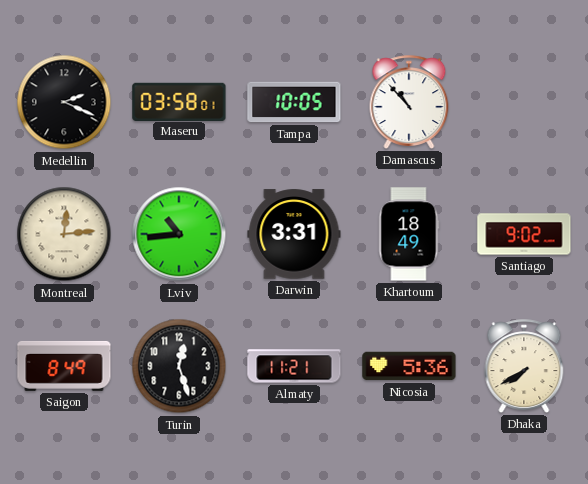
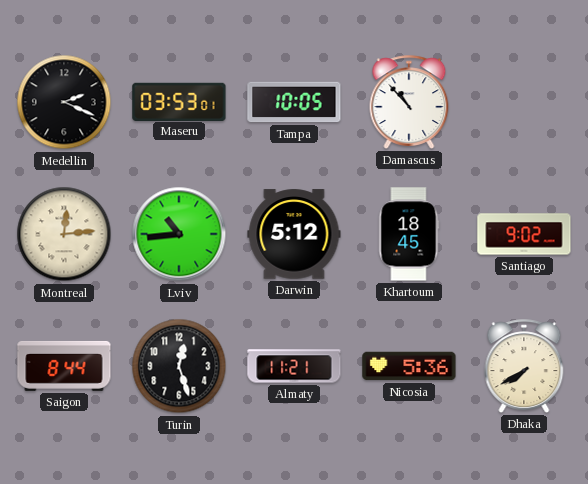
Maseru: 03:58 -> 03:53 (179, 101)
Darwin: 3:31 -> 5:12 (294, 234)
Khartoum: 18:49 -> 18:45 (409, 234)
Saigon: 8:49 -> 8:44 (64, 366)
